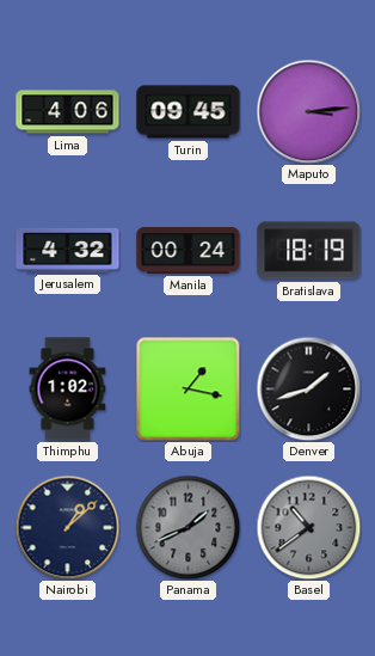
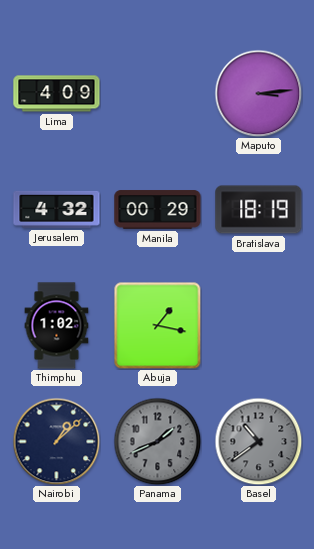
Lima: 4:06 -> 4:09 (57, 94)
Turin: 09:45 -> none (189, 112)
Manila: 00:24 -> 00:29 (158, 210)
Denver: 1:42 -> none (308, 388)
